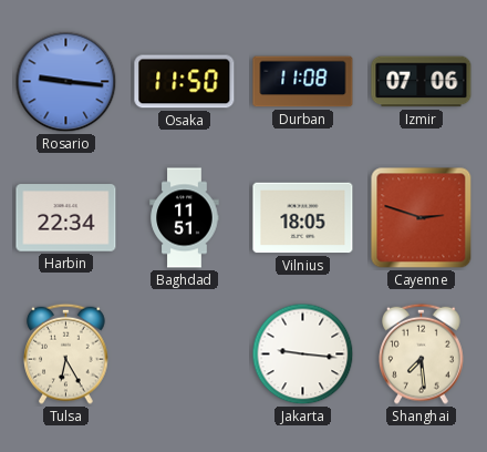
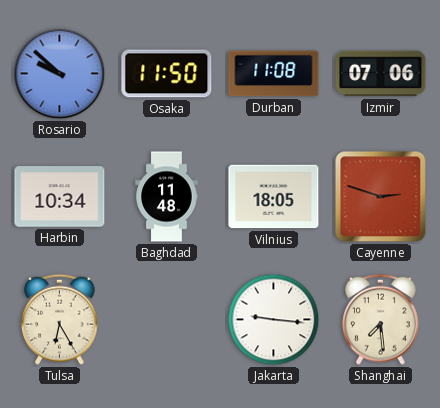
Rosario: 9:16 -> 9:52 (60, 74)
Harbin: 22:34 -> 10:34 (60, 197)
Baghdad: 11:51 -> 11:48 (167, 197)
